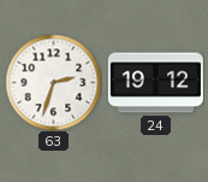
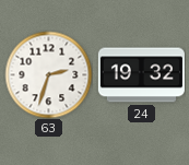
24: 19:12 -> 19:32 (141, 75)
